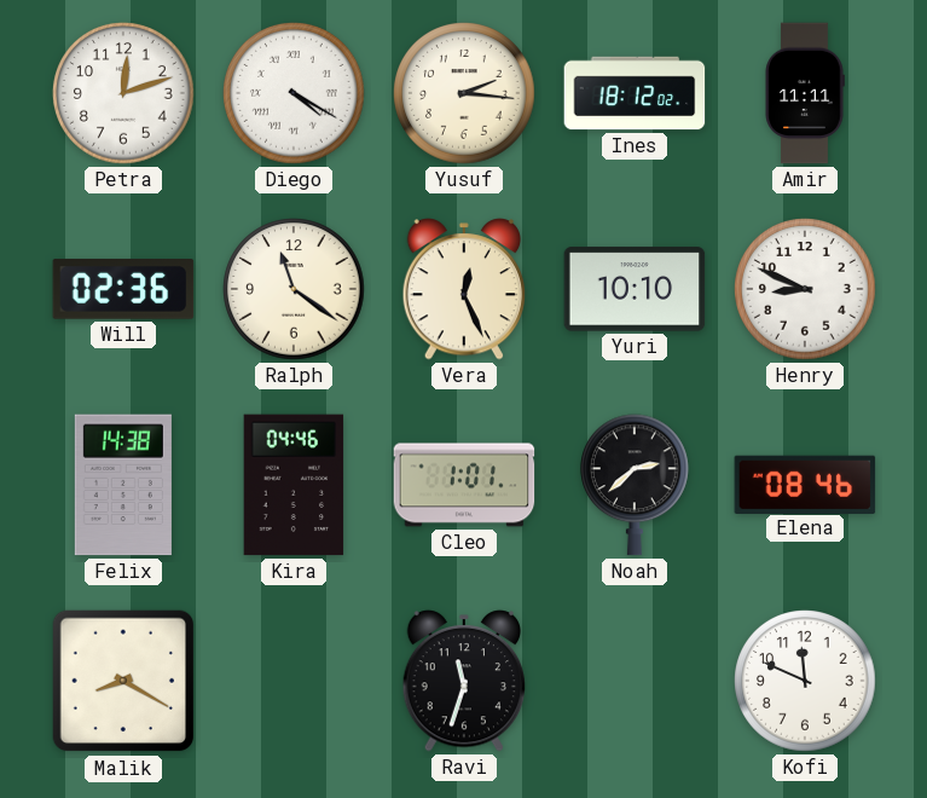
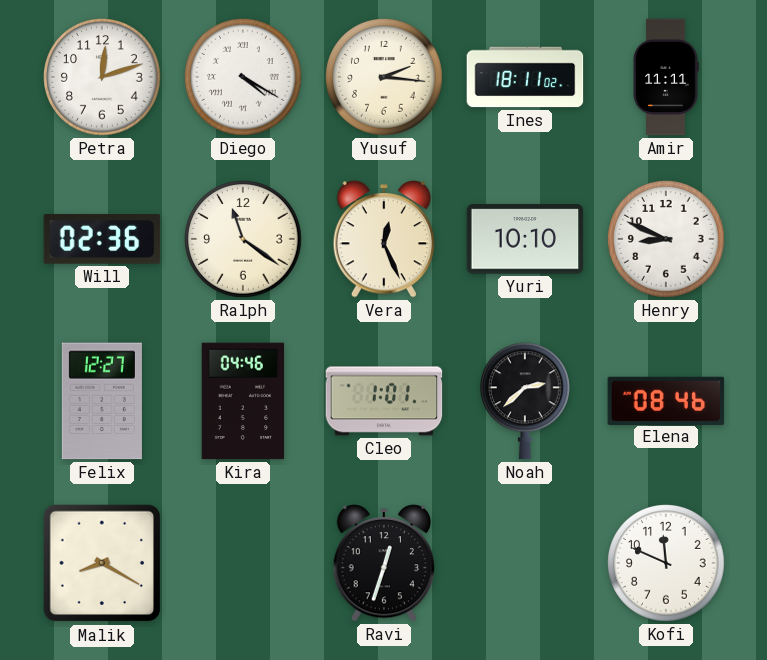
Ines: 18:12 -> 18:11 (525, 77)
Felix: 14:38 -> 12:27 (102, 401)
Ravi: 11:33 -> 12:33 (384, 563)
